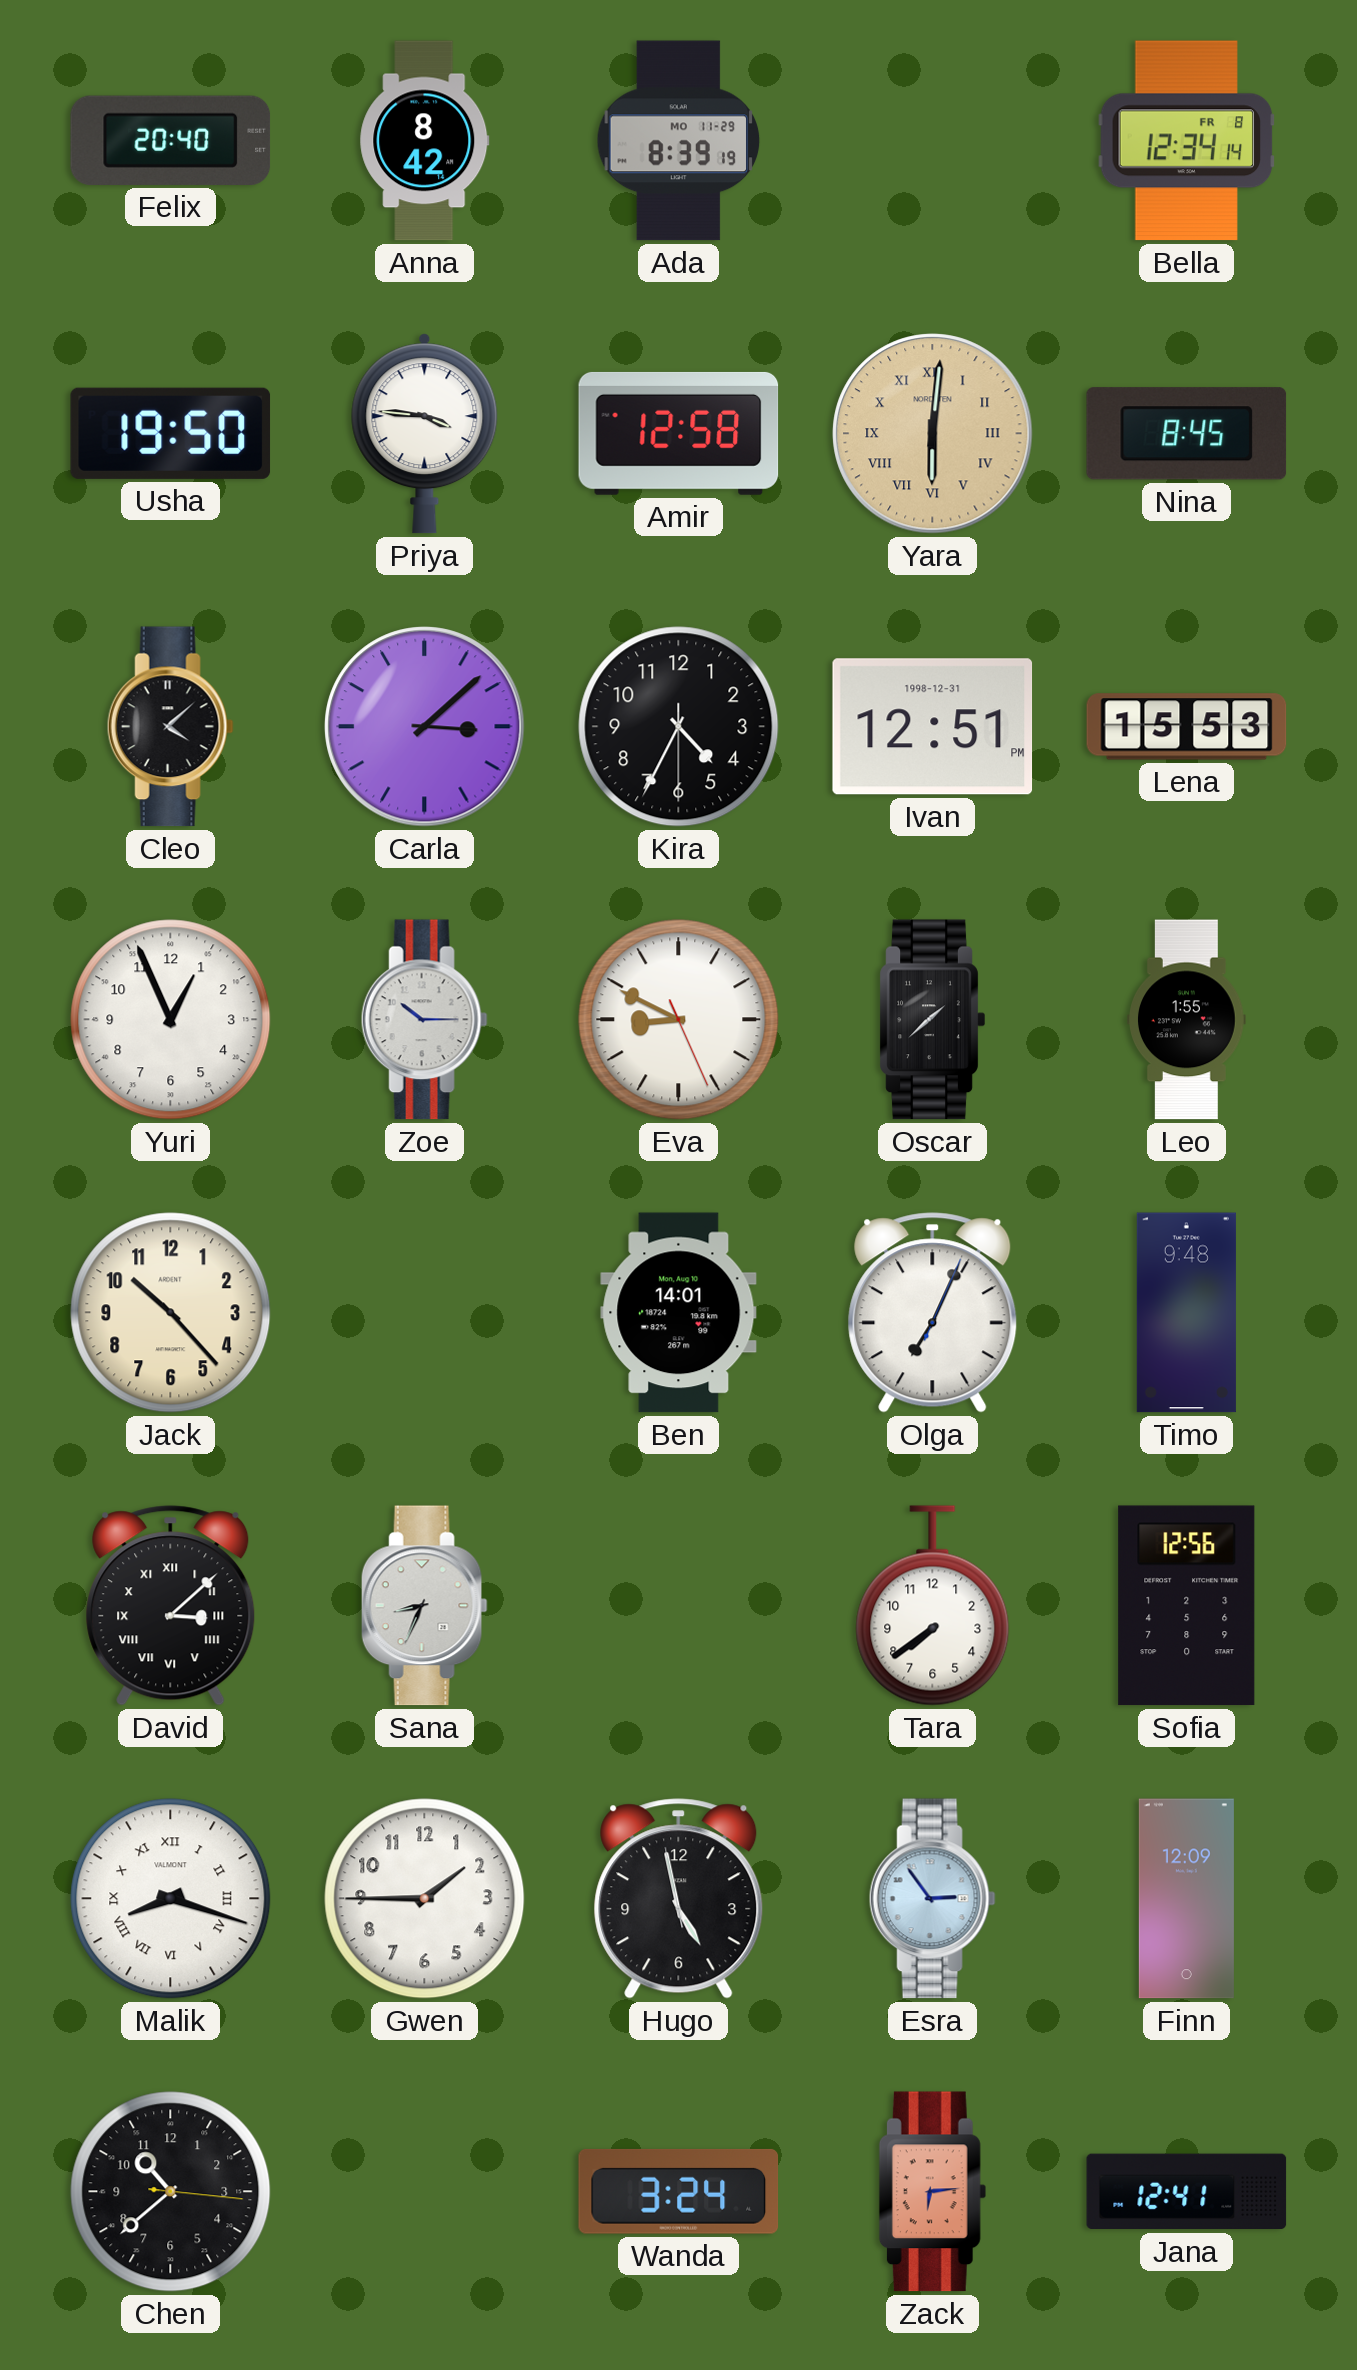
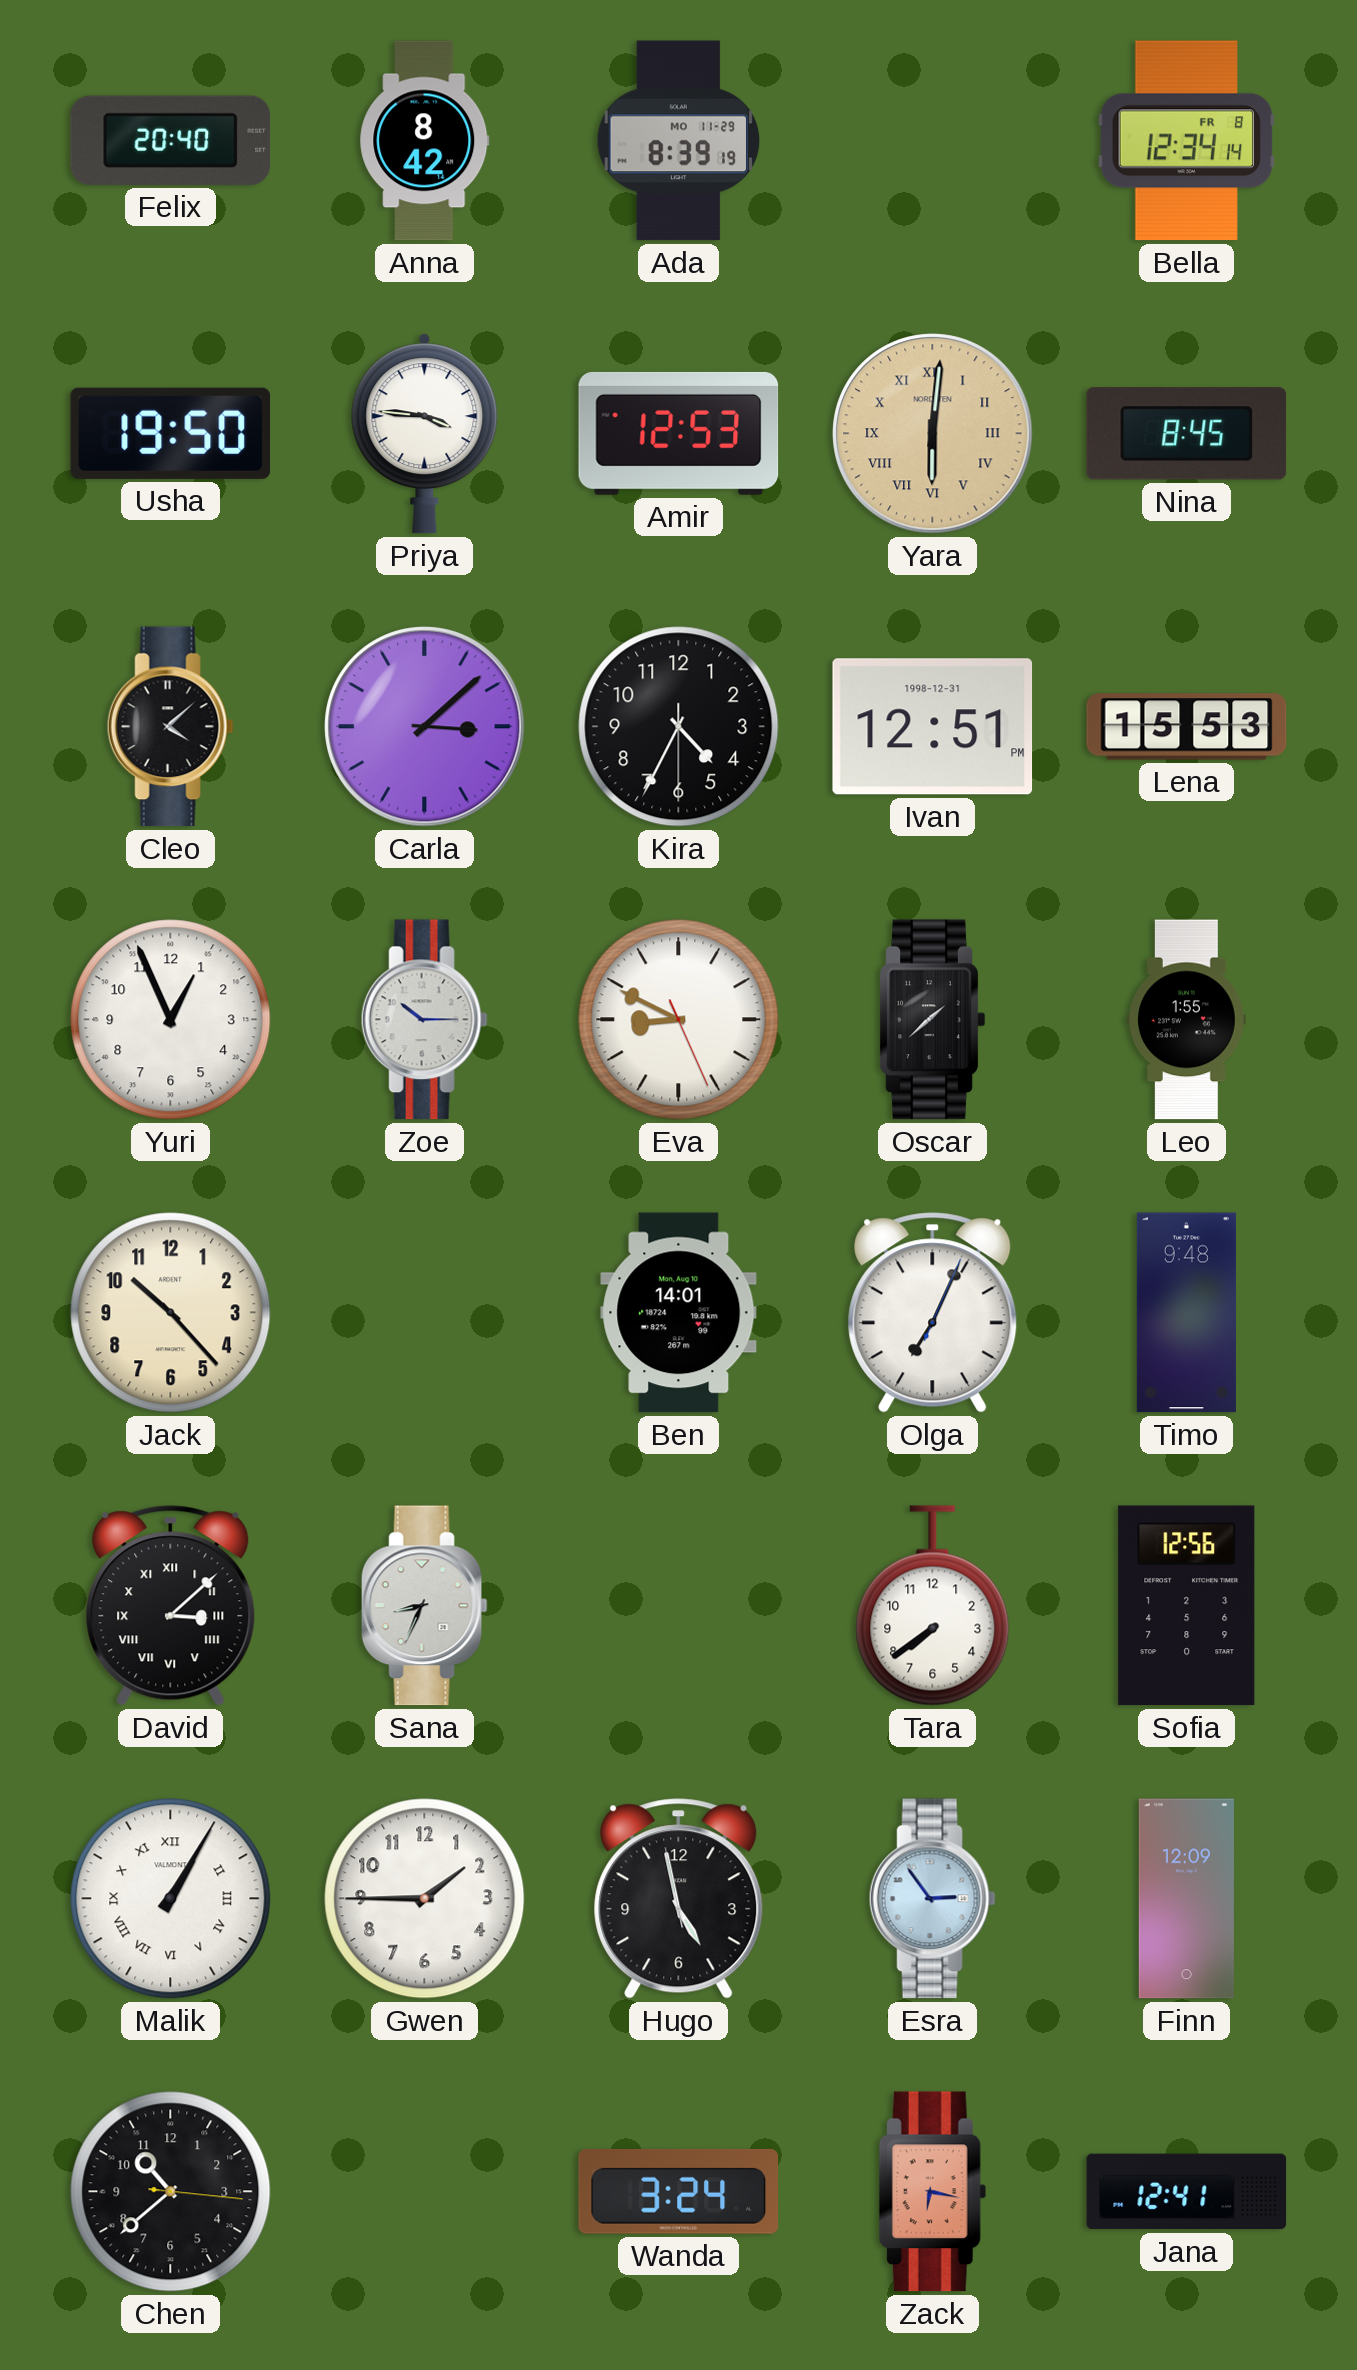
Amir: 12:58 -> 12:53 (679, 433)
Malik: 8:18 -> 1:05 (171, 1899)
Zack: 6:14 -> 6:17 (932, 2192)
